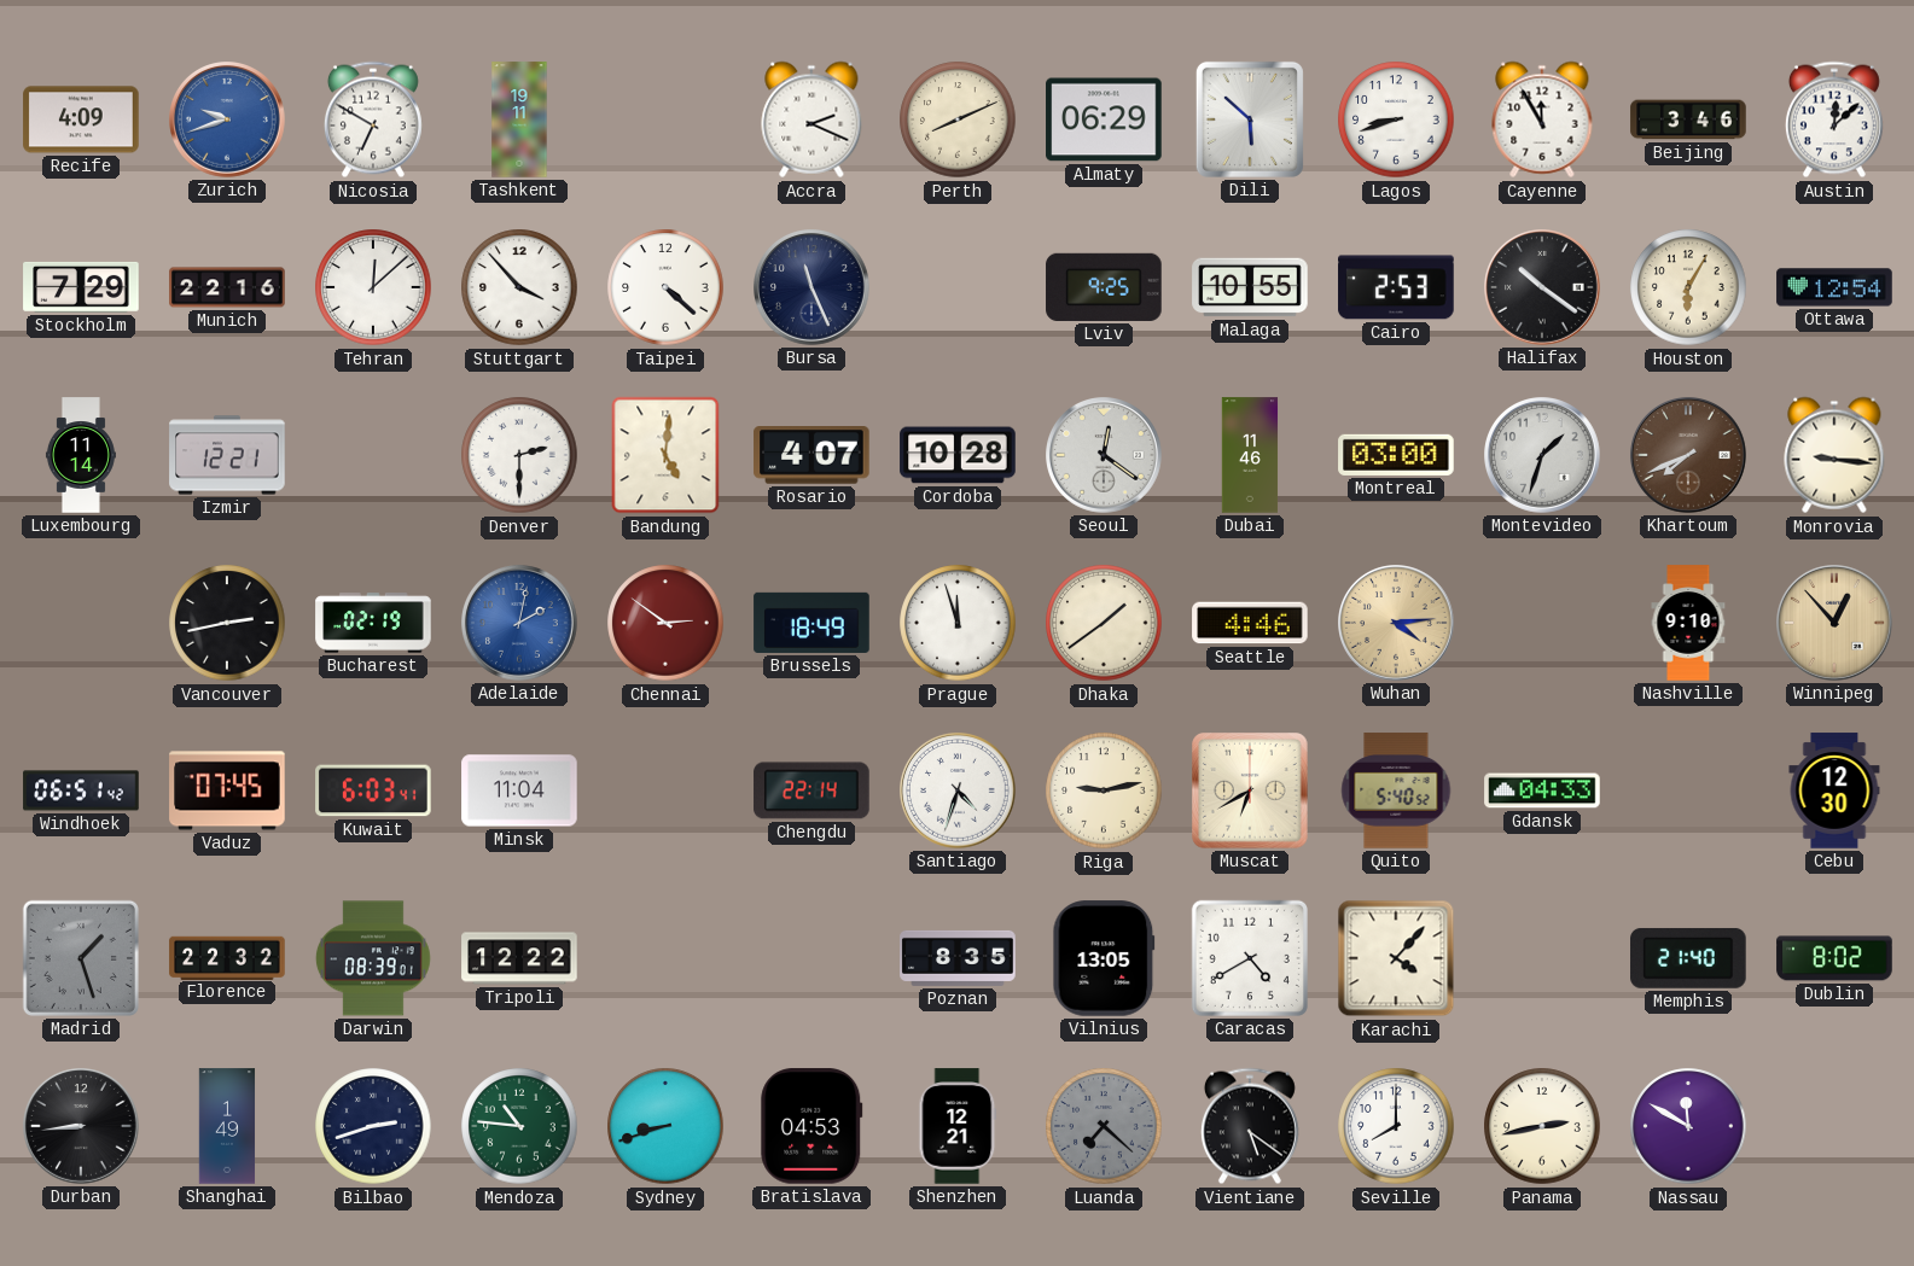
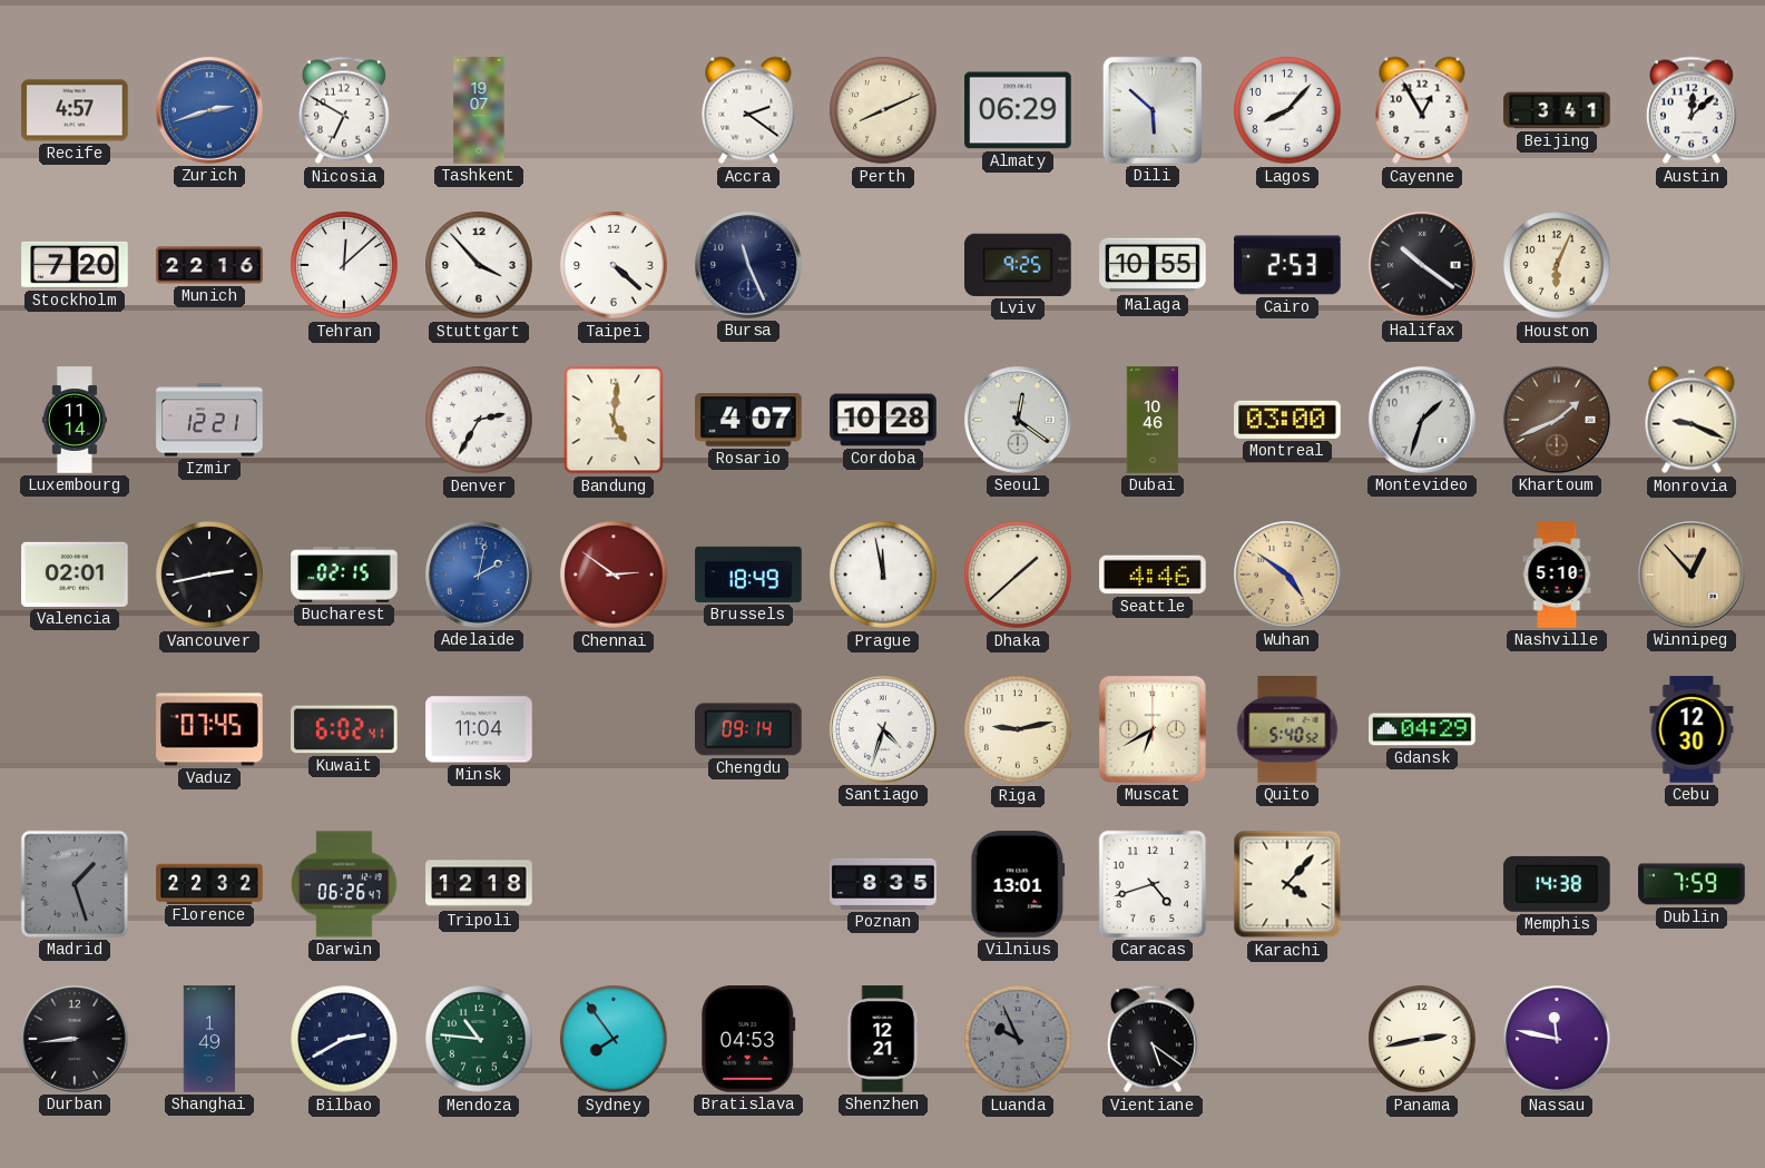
Recife: 4:09 -> 4:57 (75, 110)
Zurich: 9:42 -> 2:42 (210, 111)
Tashkent: 19:11 -> 19:07 (479, 110)
Accra: 2:19 -> 2:21 (748, 110)
Lagos: 8:42 -> 8:07 (1287, 110)
Cayenne: 11:55 -> 12:55 (1422, 110)
Beijing: 3:46 -> 3:41 (1557, 110)
Stockholm: 7:29 -> 7:20 (75, 265)
Houston: 6:05 -> 6:04 (1557, 265)
Ottawa: 12:54 -> none (1834, 287)
Denver: 2:30 -> 2:35 (479, 420)
Dubai: 11:46 -> 10:46 (1153, 420)
Khartoum: 7:41 -> 1:41 (1558, 421)
Monrovia: 9:16 -> 9:19 (1692, 420)
Valencia: none -> 02:01 (75, 575)
Bucharest: 02:19 -> 02:15 (344, 575)
Prague: 11:57 -> 11:58 (883, 575)
Dhaka: 1:39 -> 1:38 (1018, 575)
Wuhan: 4:14 -> 4:51 (1288, 576)
Nashville: 9:10 -> 5:10 (1557, 575)
Windhoek: 06:51 -> none (81, 790)
Kuwait: 6:03 -> 6:02 (344, 729)
Chengdu: 22:14 -> 09:14 (748, 729)
Gdansk: 04:33 -> 04:29 (1422, 729)
Darwin: 08:39 -> 06:26 (344, 884)
Tripoli: 12:22 -> 12:18 (479, 884)
Vilnius: 13:05 -> 13:01 (1018, 884)
Caracas: 4:40 -> 4:42 (1153, 884)
Memphis: 21:40 -> 14:38 (1557, 884)
Dublin: 8:02 -> 7:59 (1692, 884)
Bilbao: 2:42 -> 2:40 (344, 1039)
Sydney: 8:42 -> 7:54 (614, 1039)
Luanda: 7:22 -> 9:56 (1018, 1039)
Seville: 8:00 -> none (1396, 1126)
Nassau: 11:50 -> 11:47 (1557, 1039)
